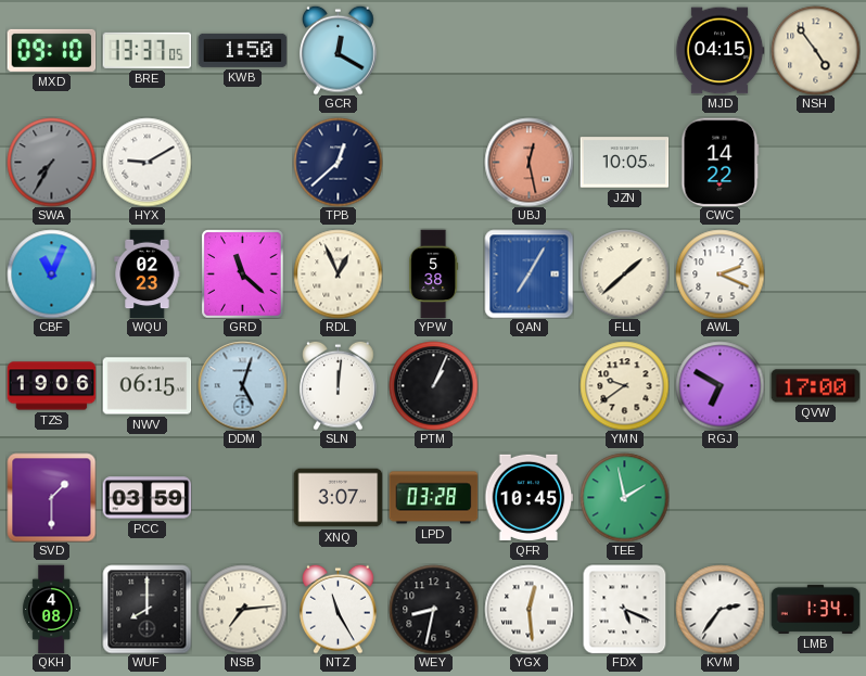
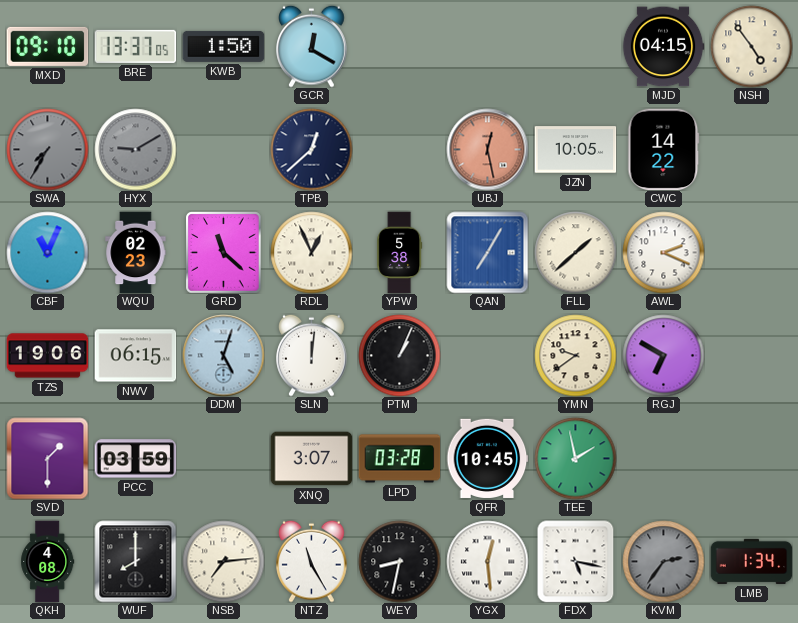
HYX dial: white -> grey (135, 149)
QVW: 17:00 -> none (815, 386)
FDX: 5:19 -> 5:17 (576, 561)
KVM dial: white -> grey (663, 561)
